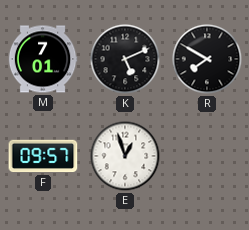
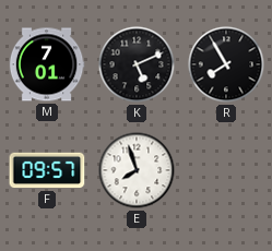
R: 7:50 -> 7:55 (226, 64)
E: 12:57 -> 7:57 (137, 170)
